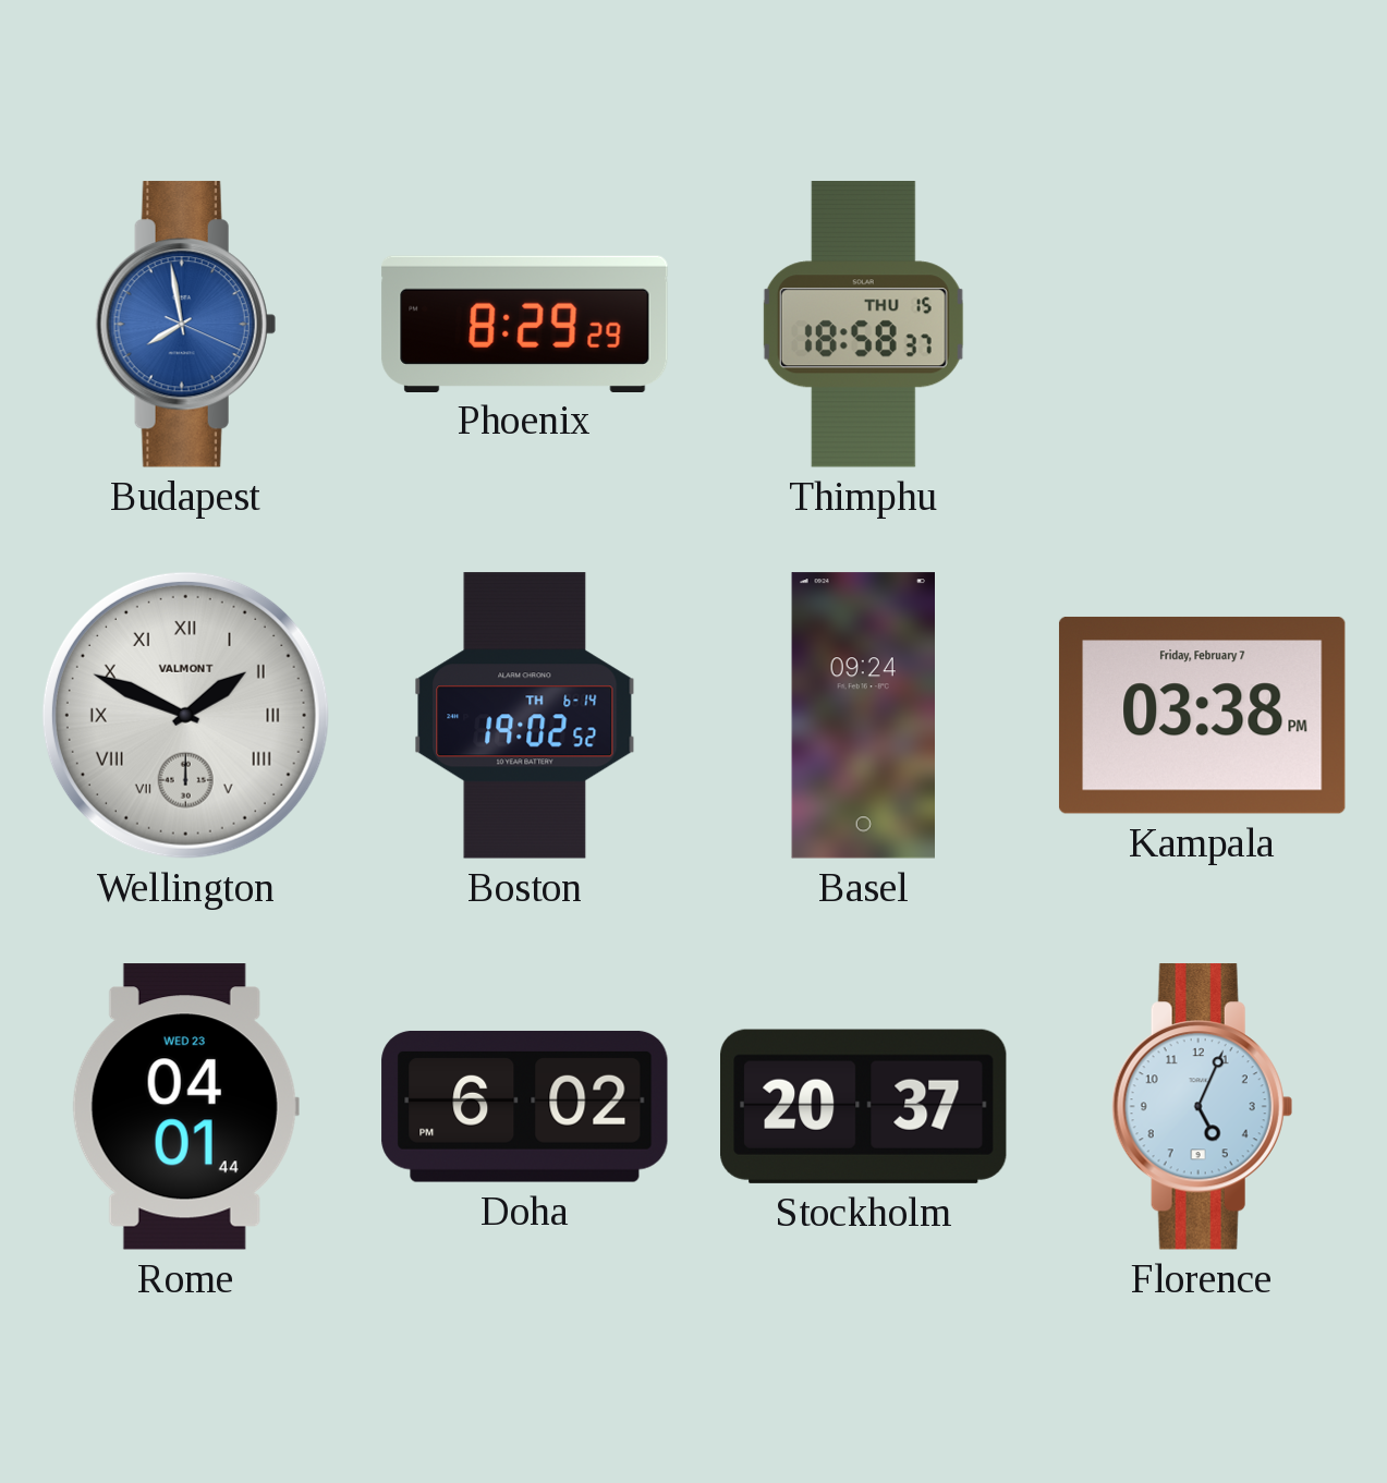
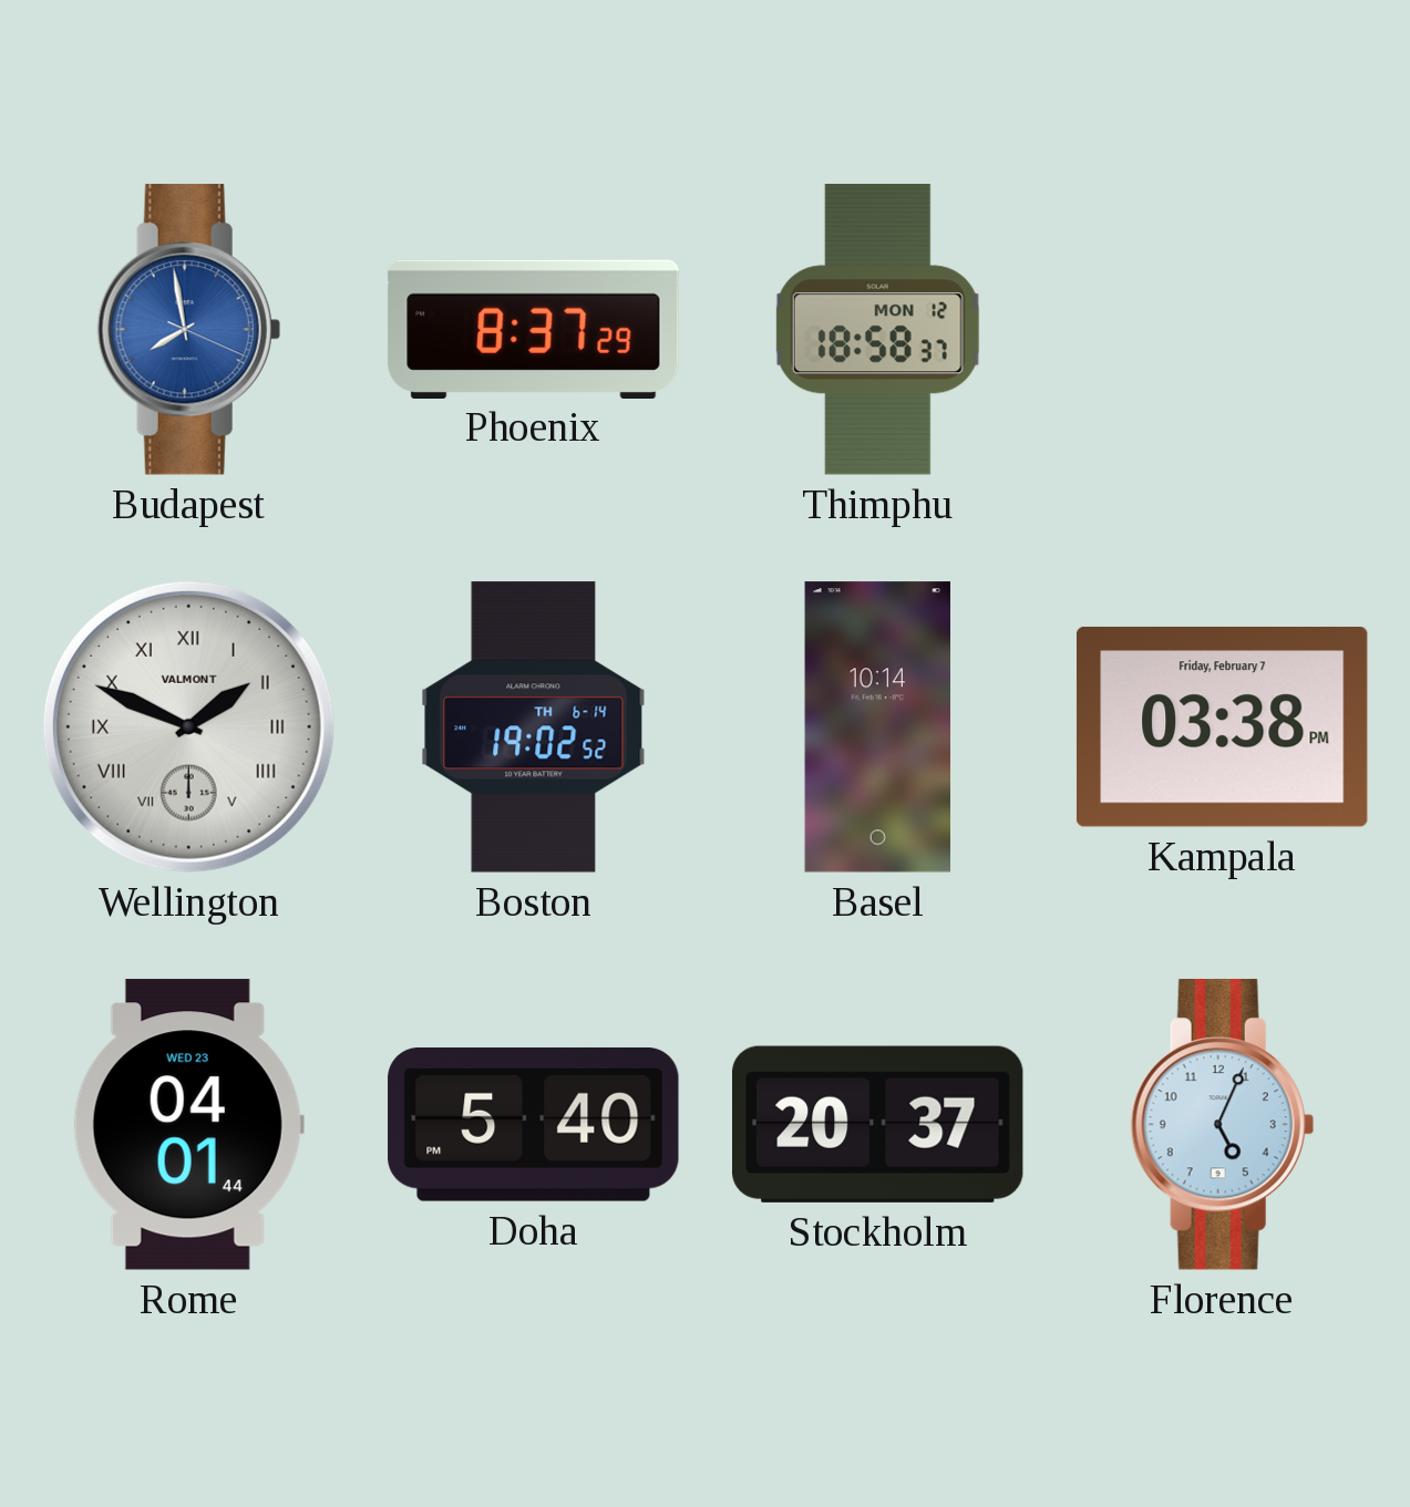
Phoenix: 8:29 -> 8:37 (534, 329)
Thimphu date: THU 15 -> MON 12 (877, 330)
Basel: 09:24 -> 10:14 (877, 727)
Doha: 6:02 -> 5:40 (534, 1124)
